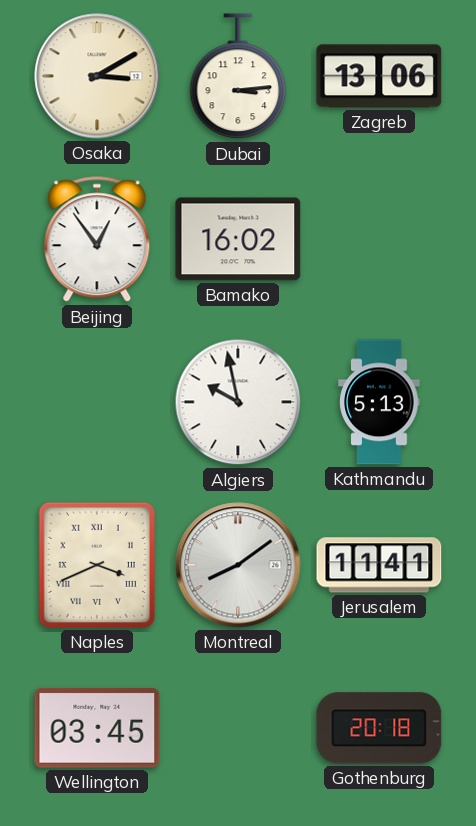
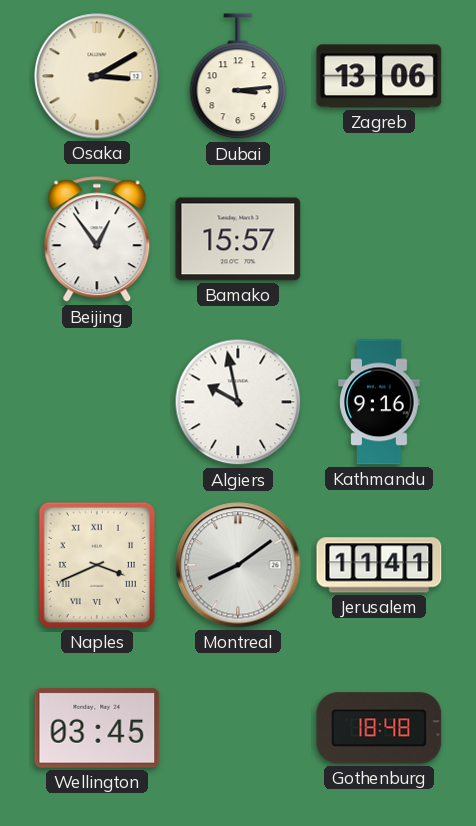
Bamako: 16:02 -> 15:57 (238, 239)
Kathmandu: 5:13 -> 9:16 (379, 402)
Gothenburg: 20:18 -> 18:48 (379, 728)
